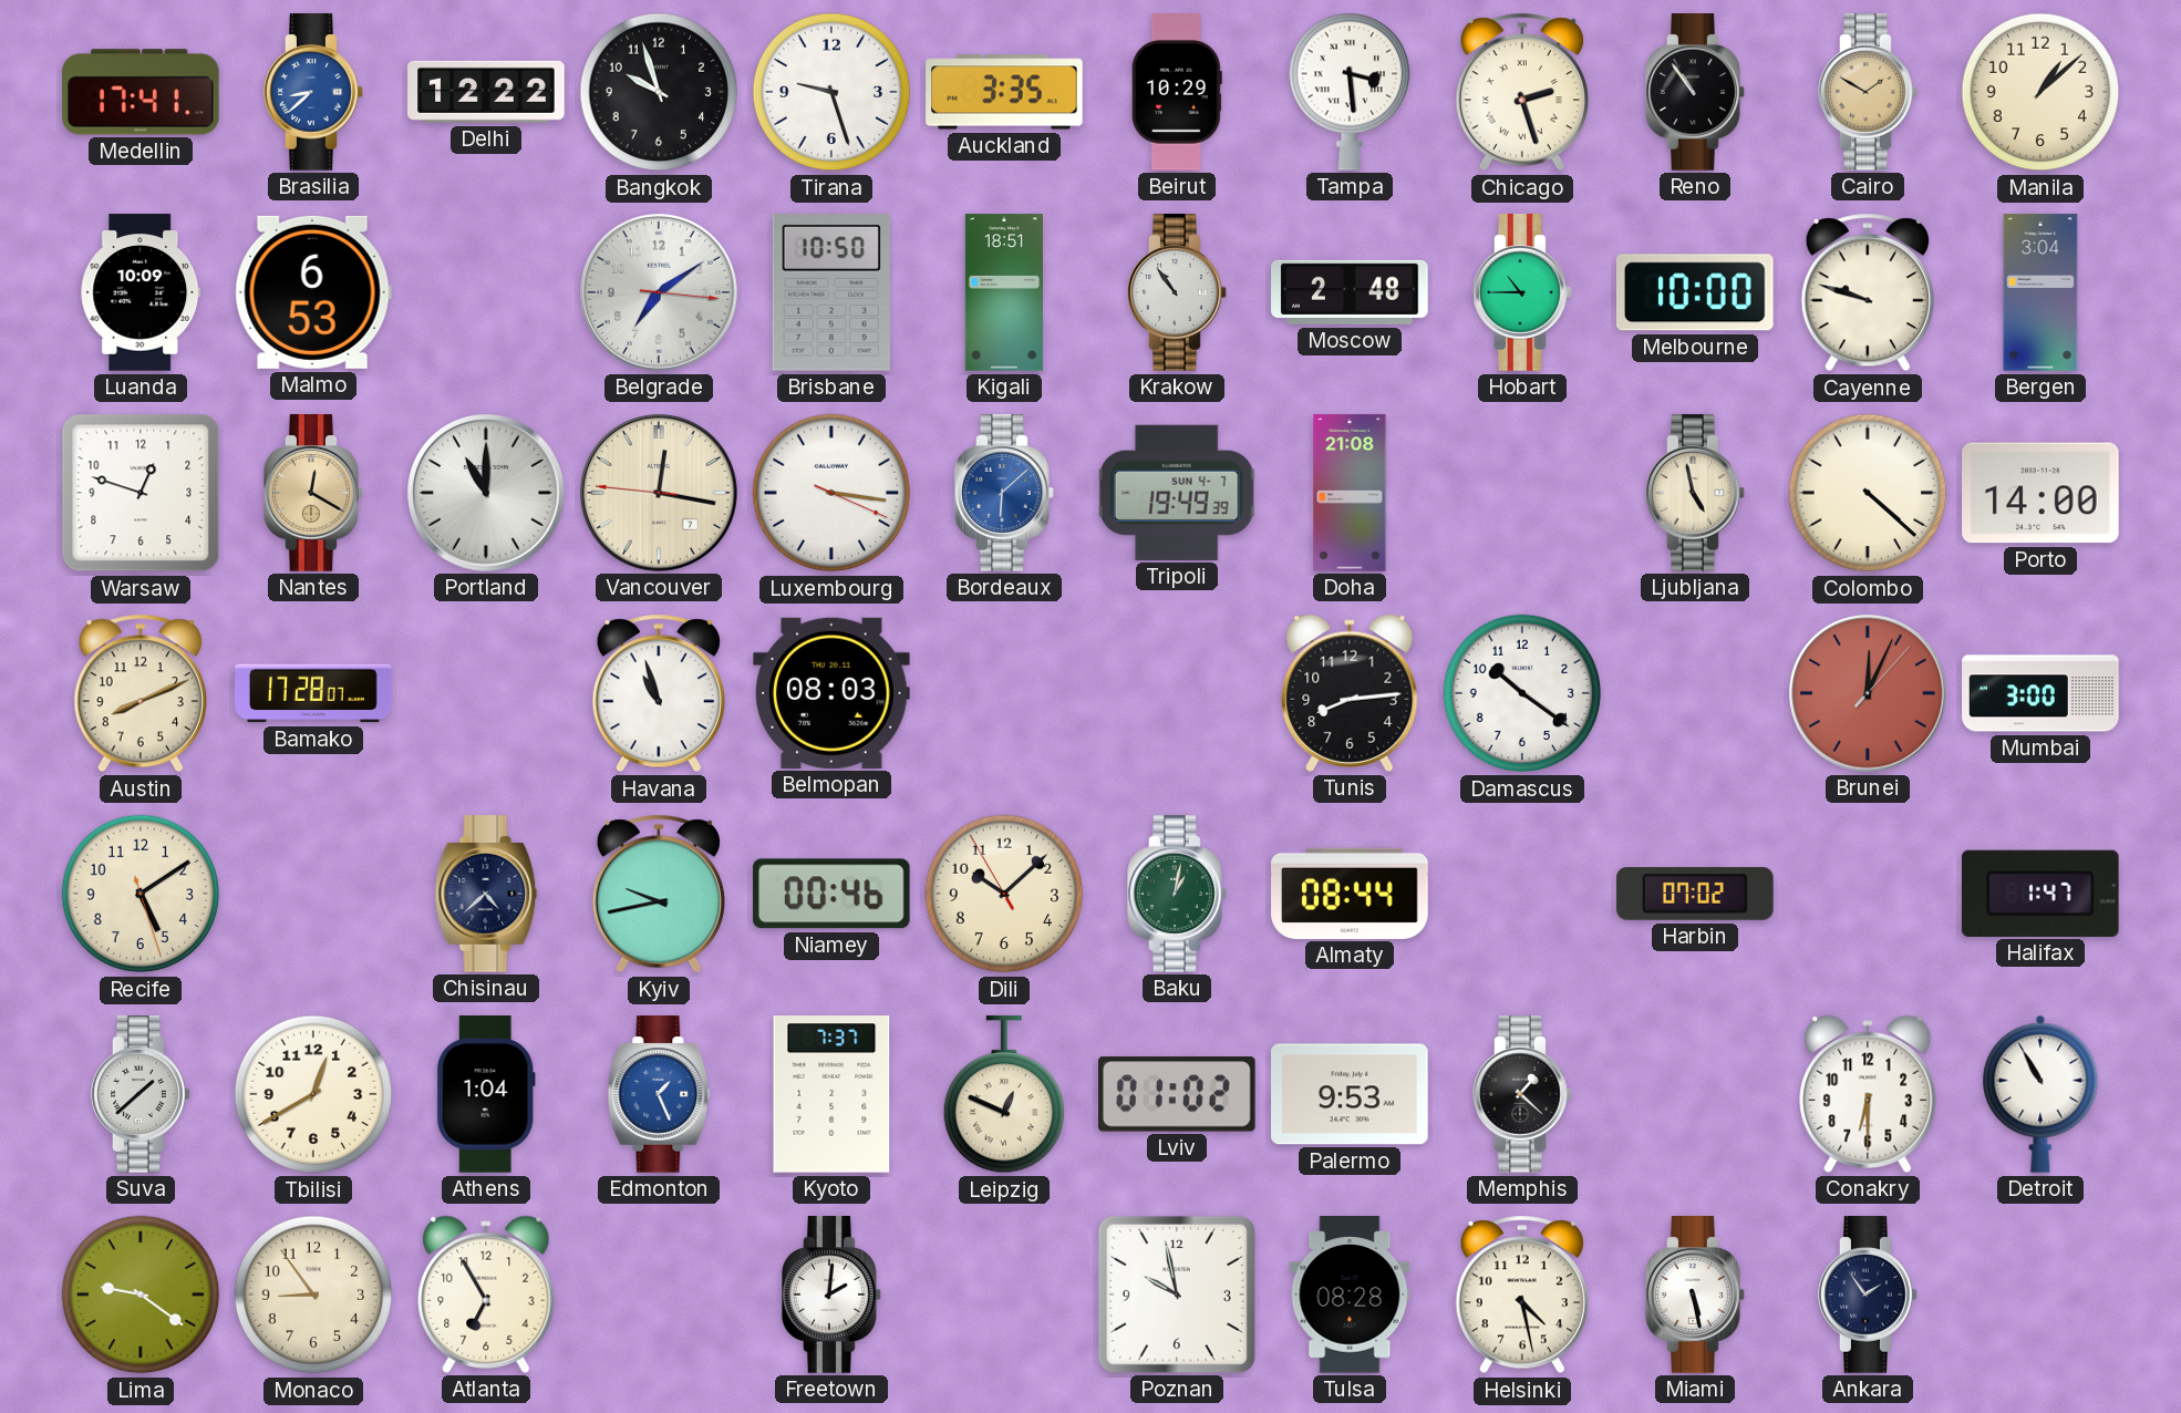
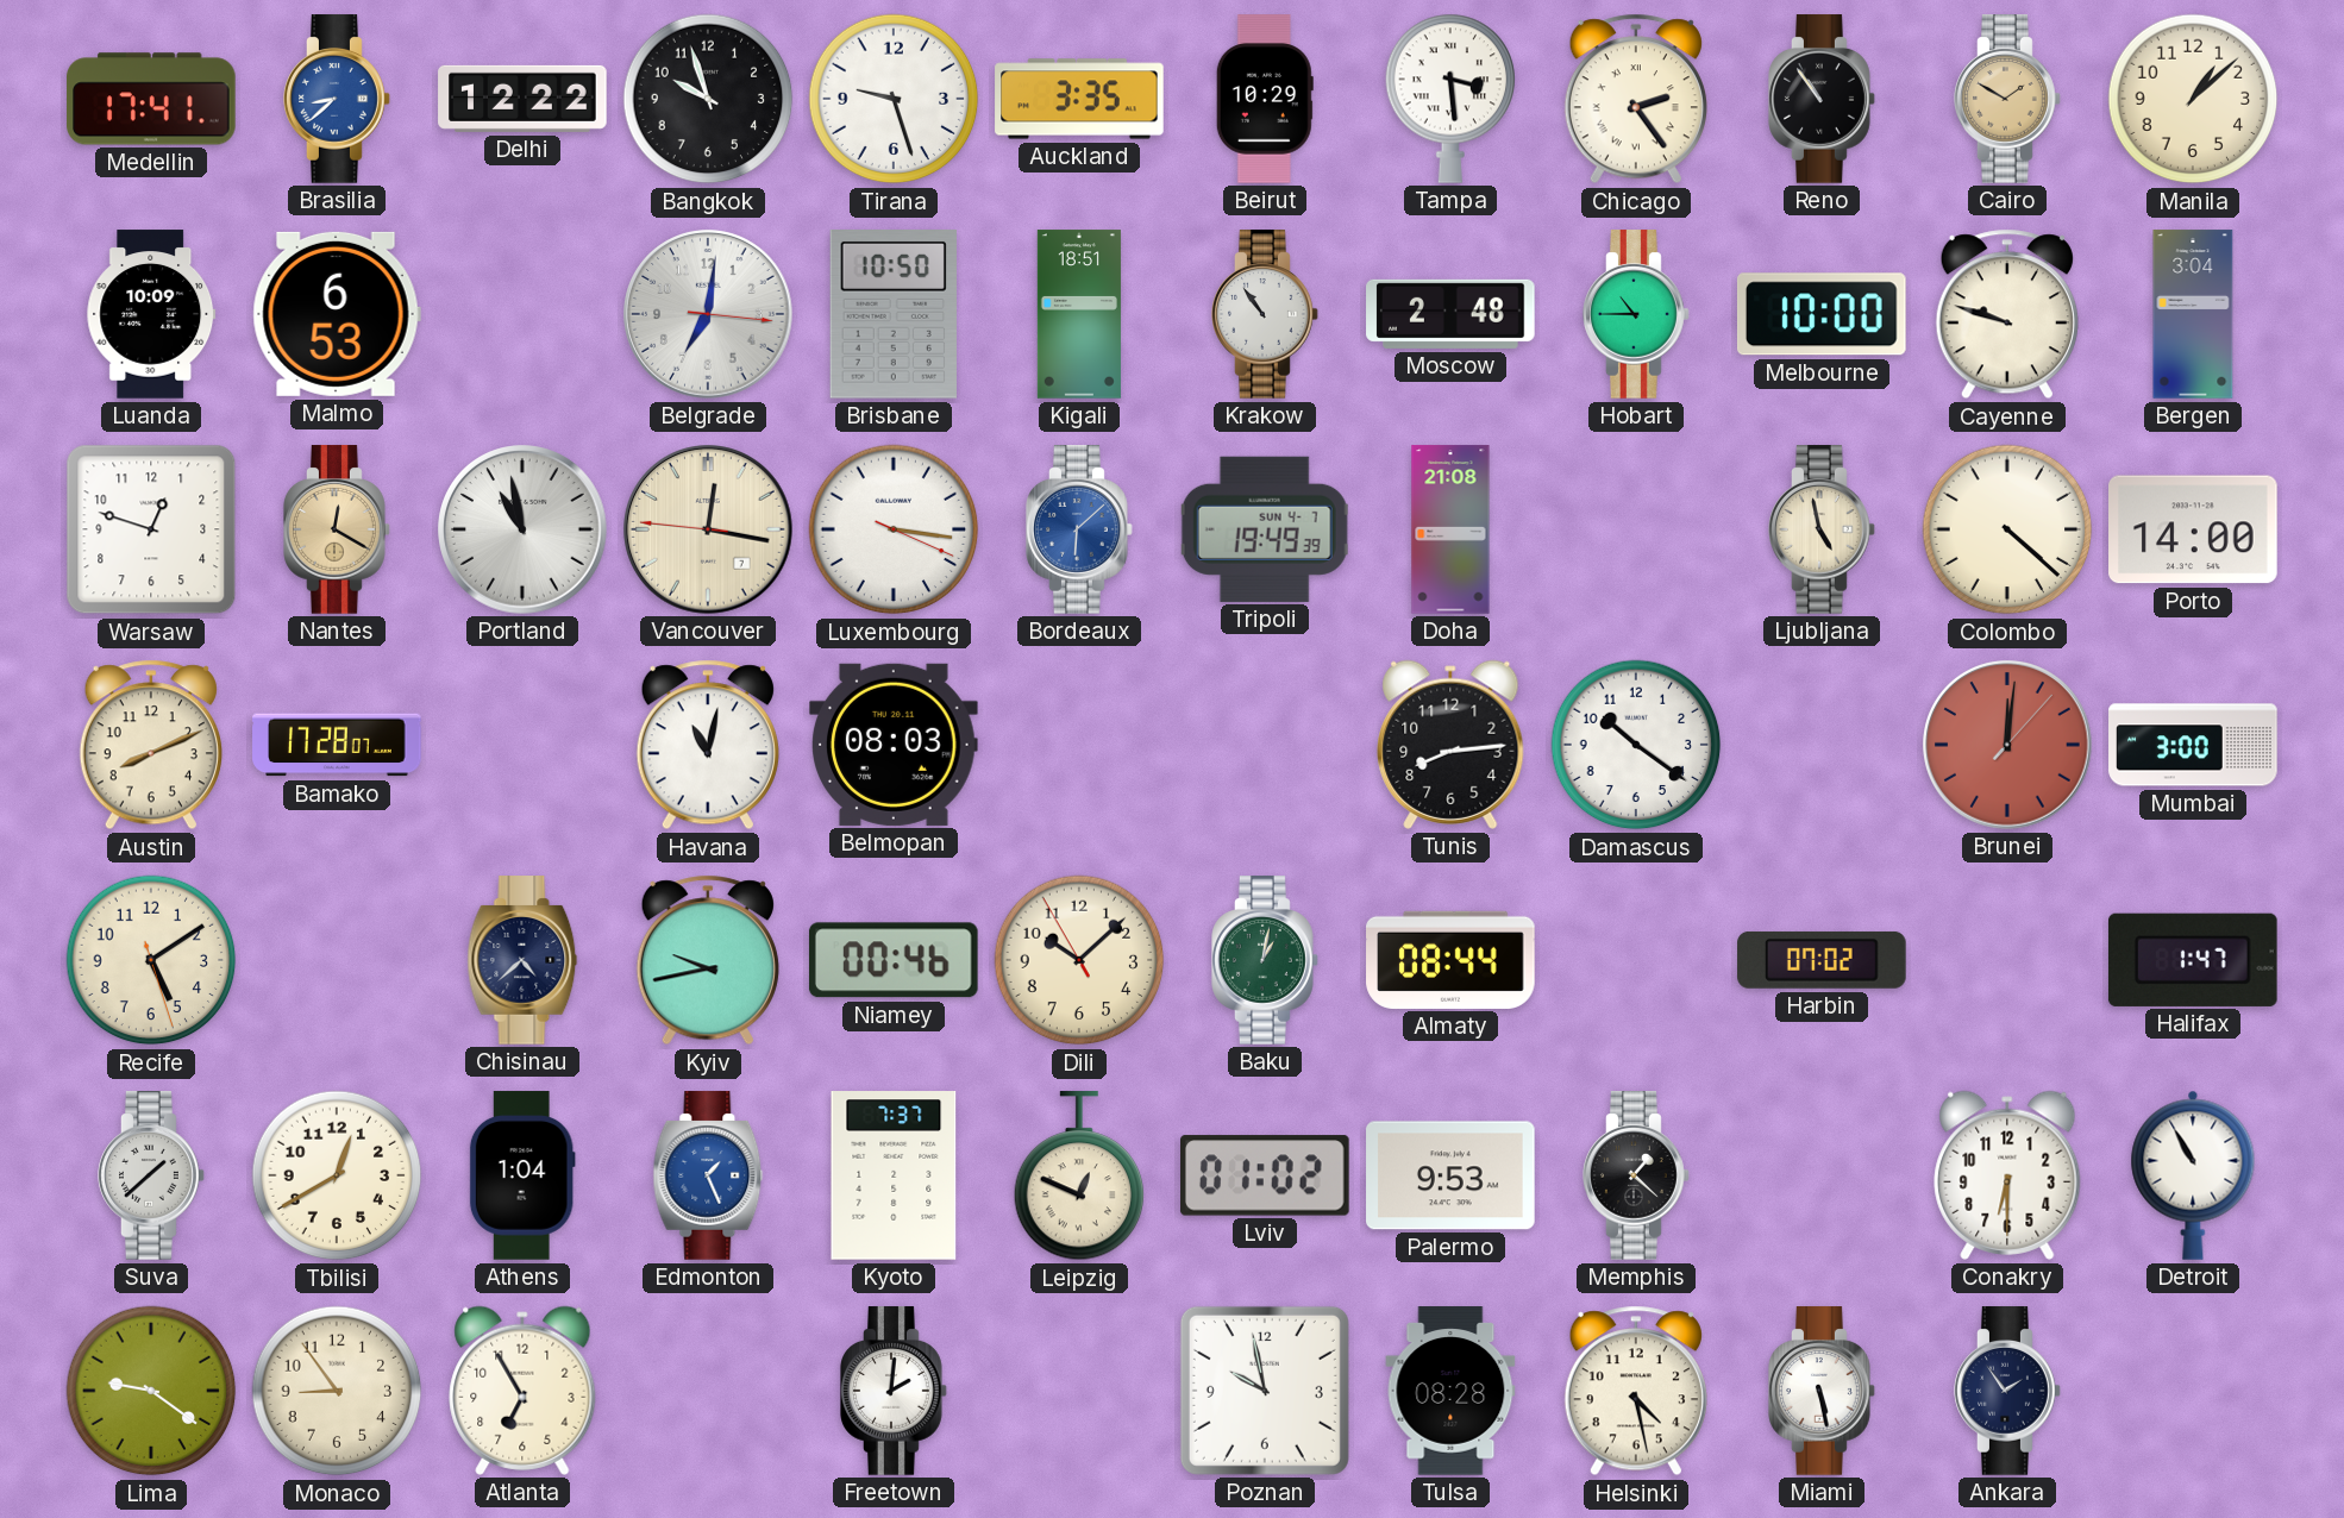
Chicago: 2:27 -> 2:24 (1636, 99)
Belgrade: 7:09 -> 7:01 (708, 314)
Portland: 11:00 -> 10:58 (522, 529)
Havana: 10:57 -> 11:02 (708, 745)
Brunei: 12:04 -> 12:01 (2007, 745)
